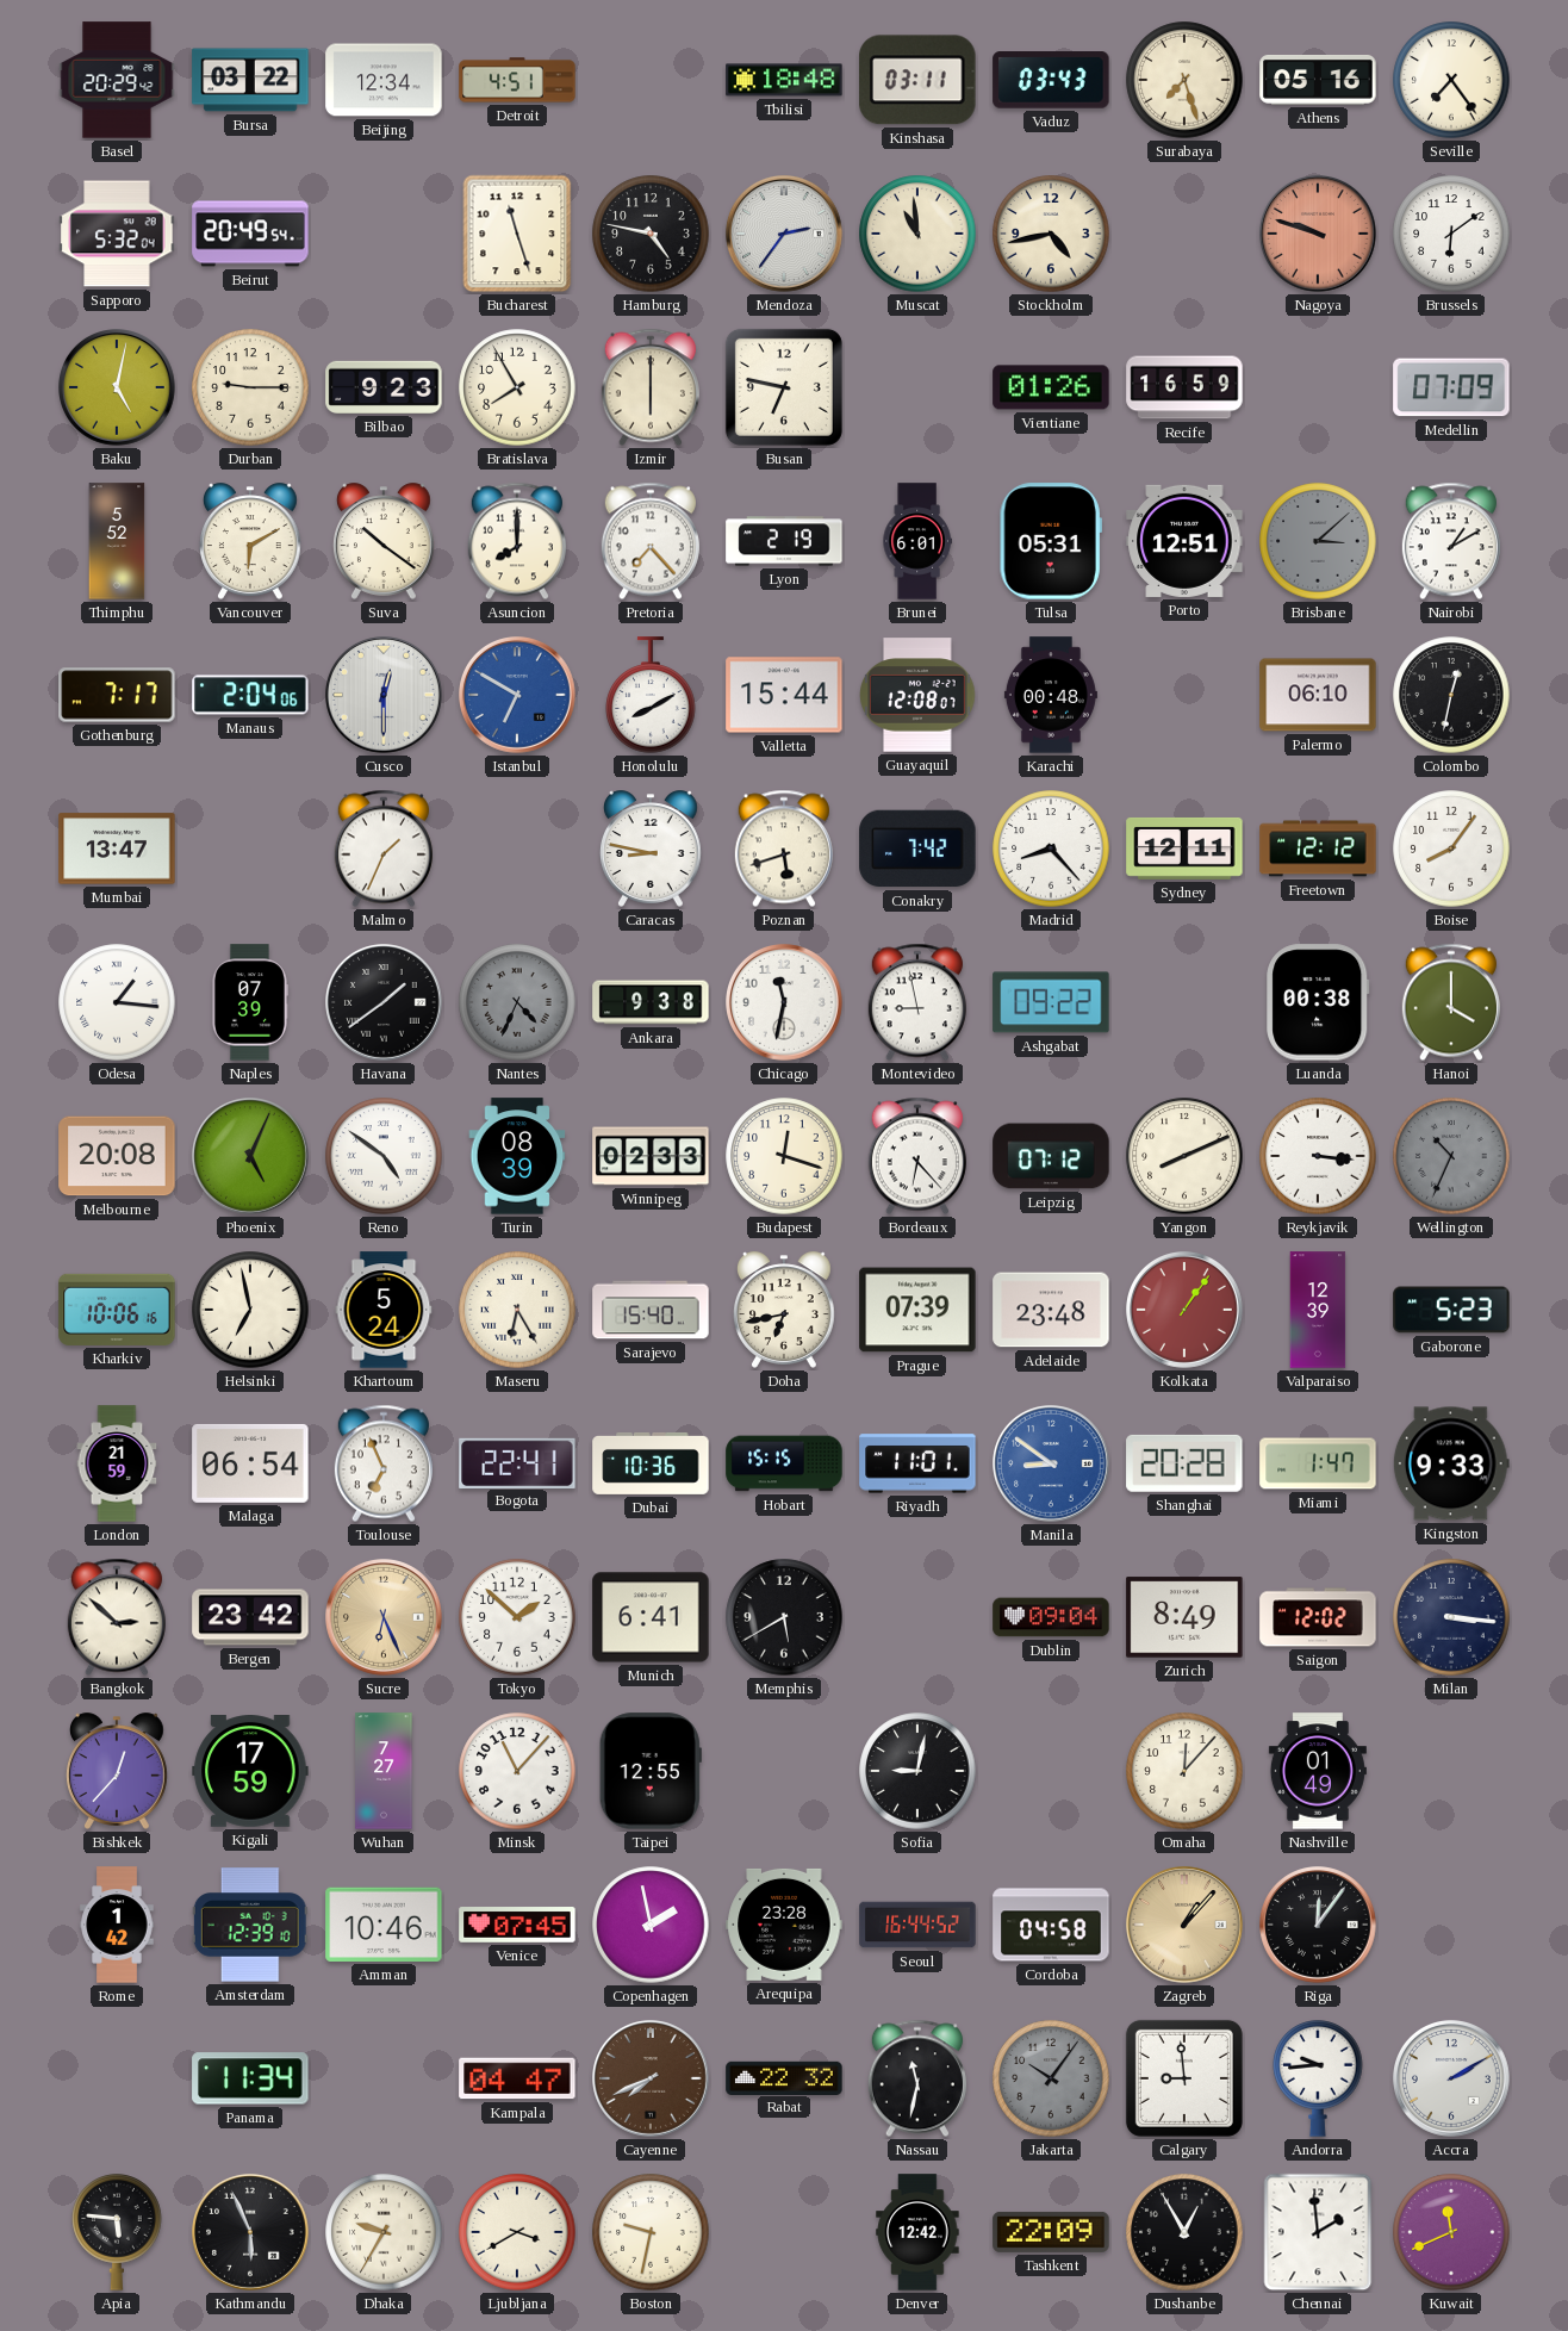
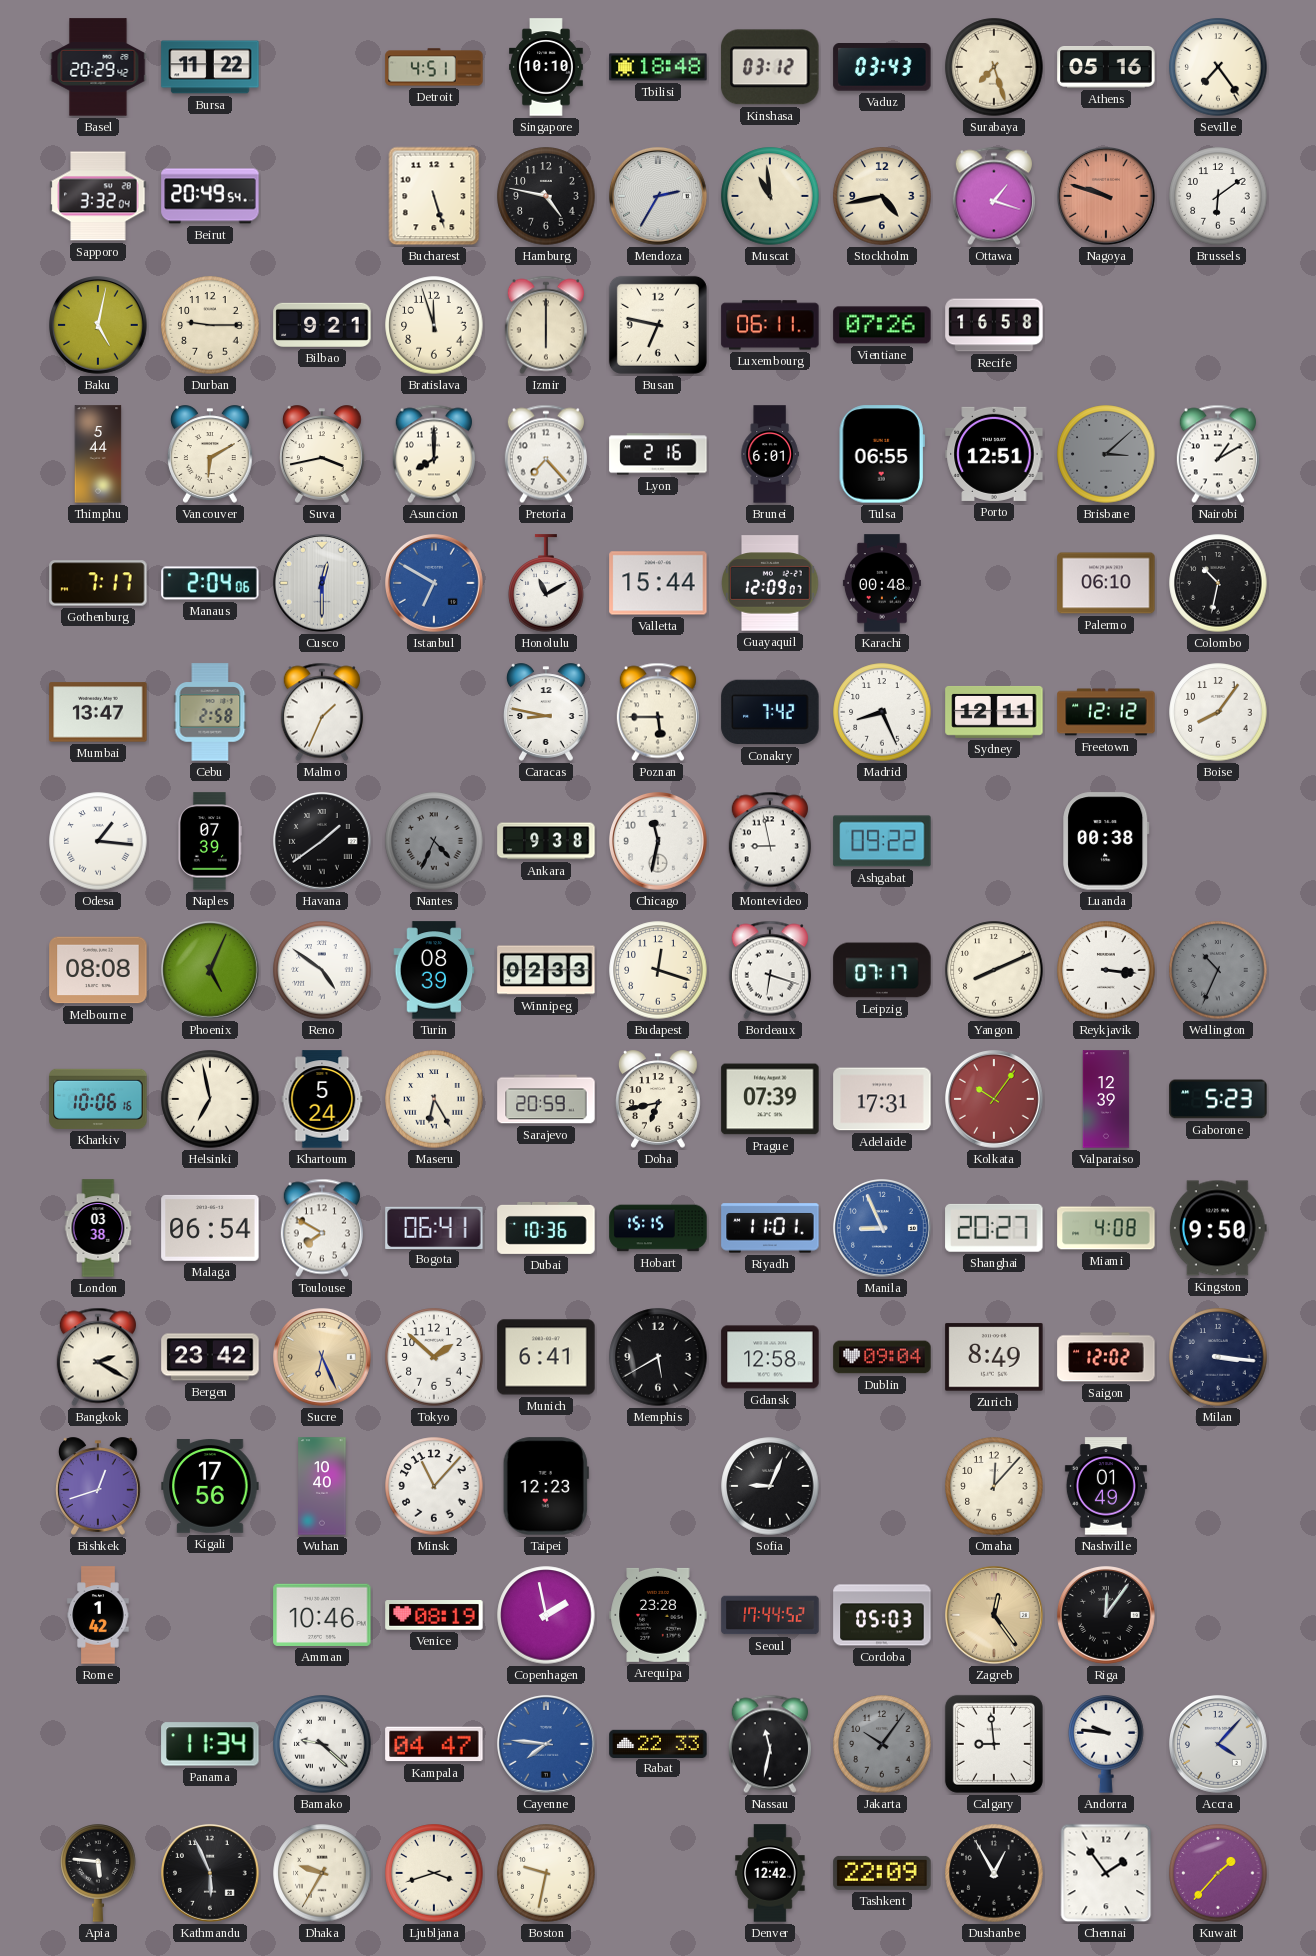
Bursa: 03:22 -> 11:22 (210, 67)
Beijing: 12:34 -> none (384, 80)
Singapore: none -> 10:10 (547, 67)
Kinshasa: 03:11 -> 03:12 (770, 67)
Sapporo: 5:32 -> 3:32 (98, 196)
Bucharest: 11:27 -> 5:27 (434, 196)
Mendoza: 2:36 -> 2:35 (659, 197)
Ottawa: none -> 1:18 (994, 196)
Bilbao: 9:23 -> 9:21 (322, 325)
Bratislava: 7:55 -> 11:57 (434, 325)
Luxembourg: none -> 06:11 (770, 325)
Vientiane: 01:26 -> 07:26 (882, 325)
Recife: 16:59 -> 16:58 (994, 325)
Medellin: 07:09 -> none (1451, 387)
Thimphu: 5:52 -> 5:44 (98, 454)
Suva: 10:21 -> 3:43 (322, 454)
Lyon: 2:19 -> 2:16 (658, 454)
Tulsa: 05:31 -> 06:55 (882, 454)
Honolulu: 8:10 -> 11:10 (546, 583)
Guayaquil: 12:08 -> 12:09 (770, 583)
Colombo: 12:32 -> 10:32 (1218, 583)
Cebu: none -> 2:58 (210, 712)
Poznan: 5:42 -> 5:45 (658, 712)
Madrid: 8:23 -> 8:26 (882, 712)
Hanoi: 4:00 -> none (1451, 1002)
Melbourne: 20:08 -> 08:08 (98, 970)
Bordeaux: 6:23 -> 6:18 (770, 970)
Leipzig: 07:12 -> 07:17 (882, 970)
Sarajevo: 15:40 -> 20:59 (546, 1099)
Adelaide: 23:48 -> 17:31 (882, 1099)
Kolkata: 1:06 -> 10:06 (995, 1100)
London: 21:59 -> 03:38 (98, 1228)
Toulouse: 6:56 -> 7:50 (322, 1228)
Bogota: 22:41 -> 06:41 (434, 1227)
Manila: 8:51 -> 8:56 (883, 1229)
Shanghai: 20:28 -> 20:27 (994, 1228)
Miami: 1:47 -> 4:08 (1106, 1228)
Kingston: 9:33 -> 9:50 (1218, 1228)
Bangkok: 2:52 -> 2:20 (98, 1357)
Gdansk: none -> 12:58 (770, 1357)
Bishkek: 12:37 -> 12:42 (98, 1486)
Kigali: 17:59 -> 17:56 (210, 1487)
Wuhan: 7:27 -> 10:40 (322, 1486)
Taipei: 12:55 -> 12:23 (546, 1486)
Sofia: 9:02 -> 9:04 (770, 1486)
Amsterdam: 12:39 -> none (250, 1925)
Venice: 07:45 -> 08:19 (434, 1615)
Seoul: 16:44 -> 17:44 (770, 1615)
Cordoba: 04:58 -> 05:03 (882, 1615)
Zagreb: 1:07 -> 12:24 (995, 1616)
Bamako: none -> 9:22 (322, 1744)
Cayenne: 7:41 -> 7:46 (547, 1745)
Cayenne dial: brown -> blue (547, 1745)
Rabat: 22:32 -> 22:33 (658, 1743)
Andorra: 9:44 -> 9:46 (1106, 1744)
Accra: 2:10 -> 4:07 (1219, 1745)
Ljubljana: 3:40 -> 3:42 (434, 1873)
Chennai: 1:59 -> 1:54 (1106, 1873)
Kuwait: 11:41 -> 1:37 (1218, 1873)
